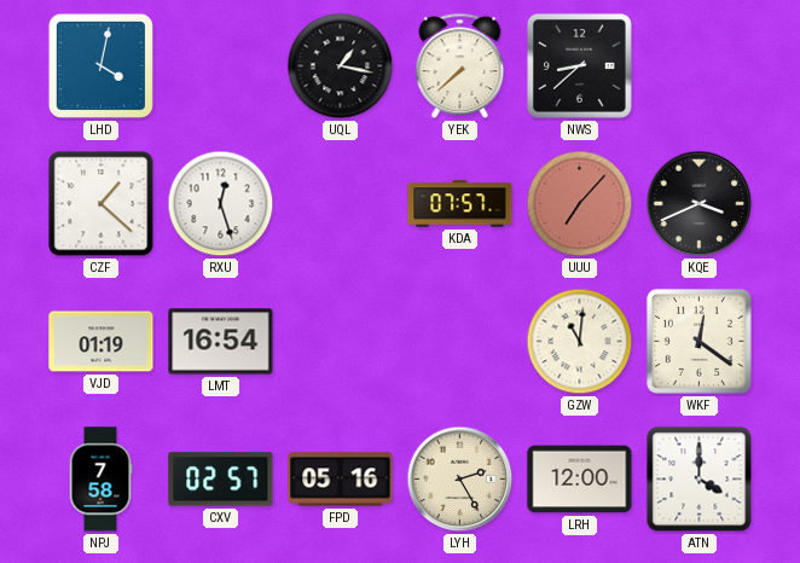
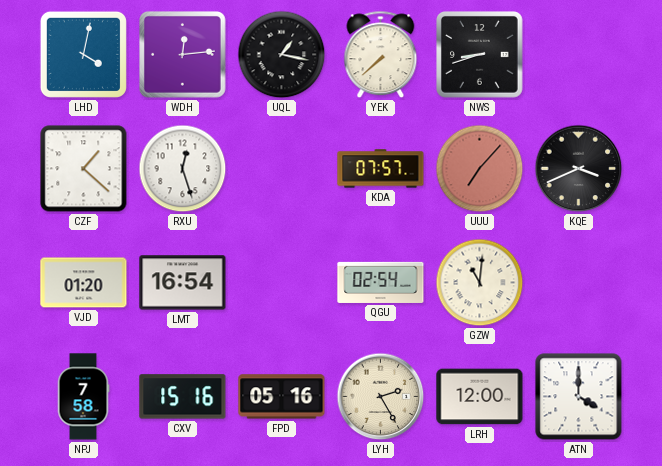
WDH: none -> 12:14 (183, 55)
NWS: 8:38 -> 8:42 (480, 55)
VJD: 01:19 -> 01:20 (84, 283)
QGU: none -> 02:54 (381, 282)
WKF: 12:21 -> none (698, 341)
CXV: 02:57 -> 15:16 (183, 397)
